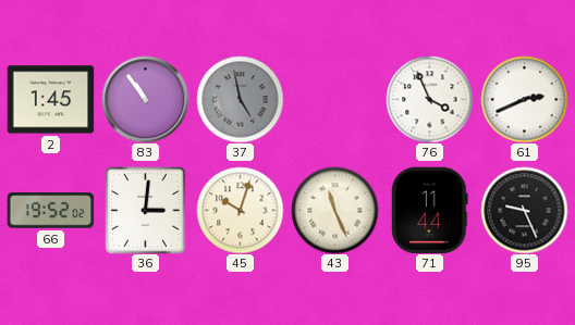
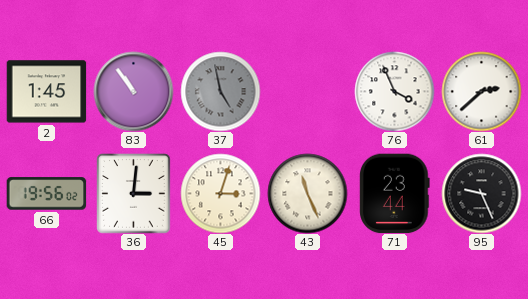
61: 2:41 -> 2:38 (481, 91)
66: 19:52 -> 19:56 (46, 194)
45: 10:03 -> 3:03 (220, 193)
71: 11:44 -> 23:44 (395, 193)
